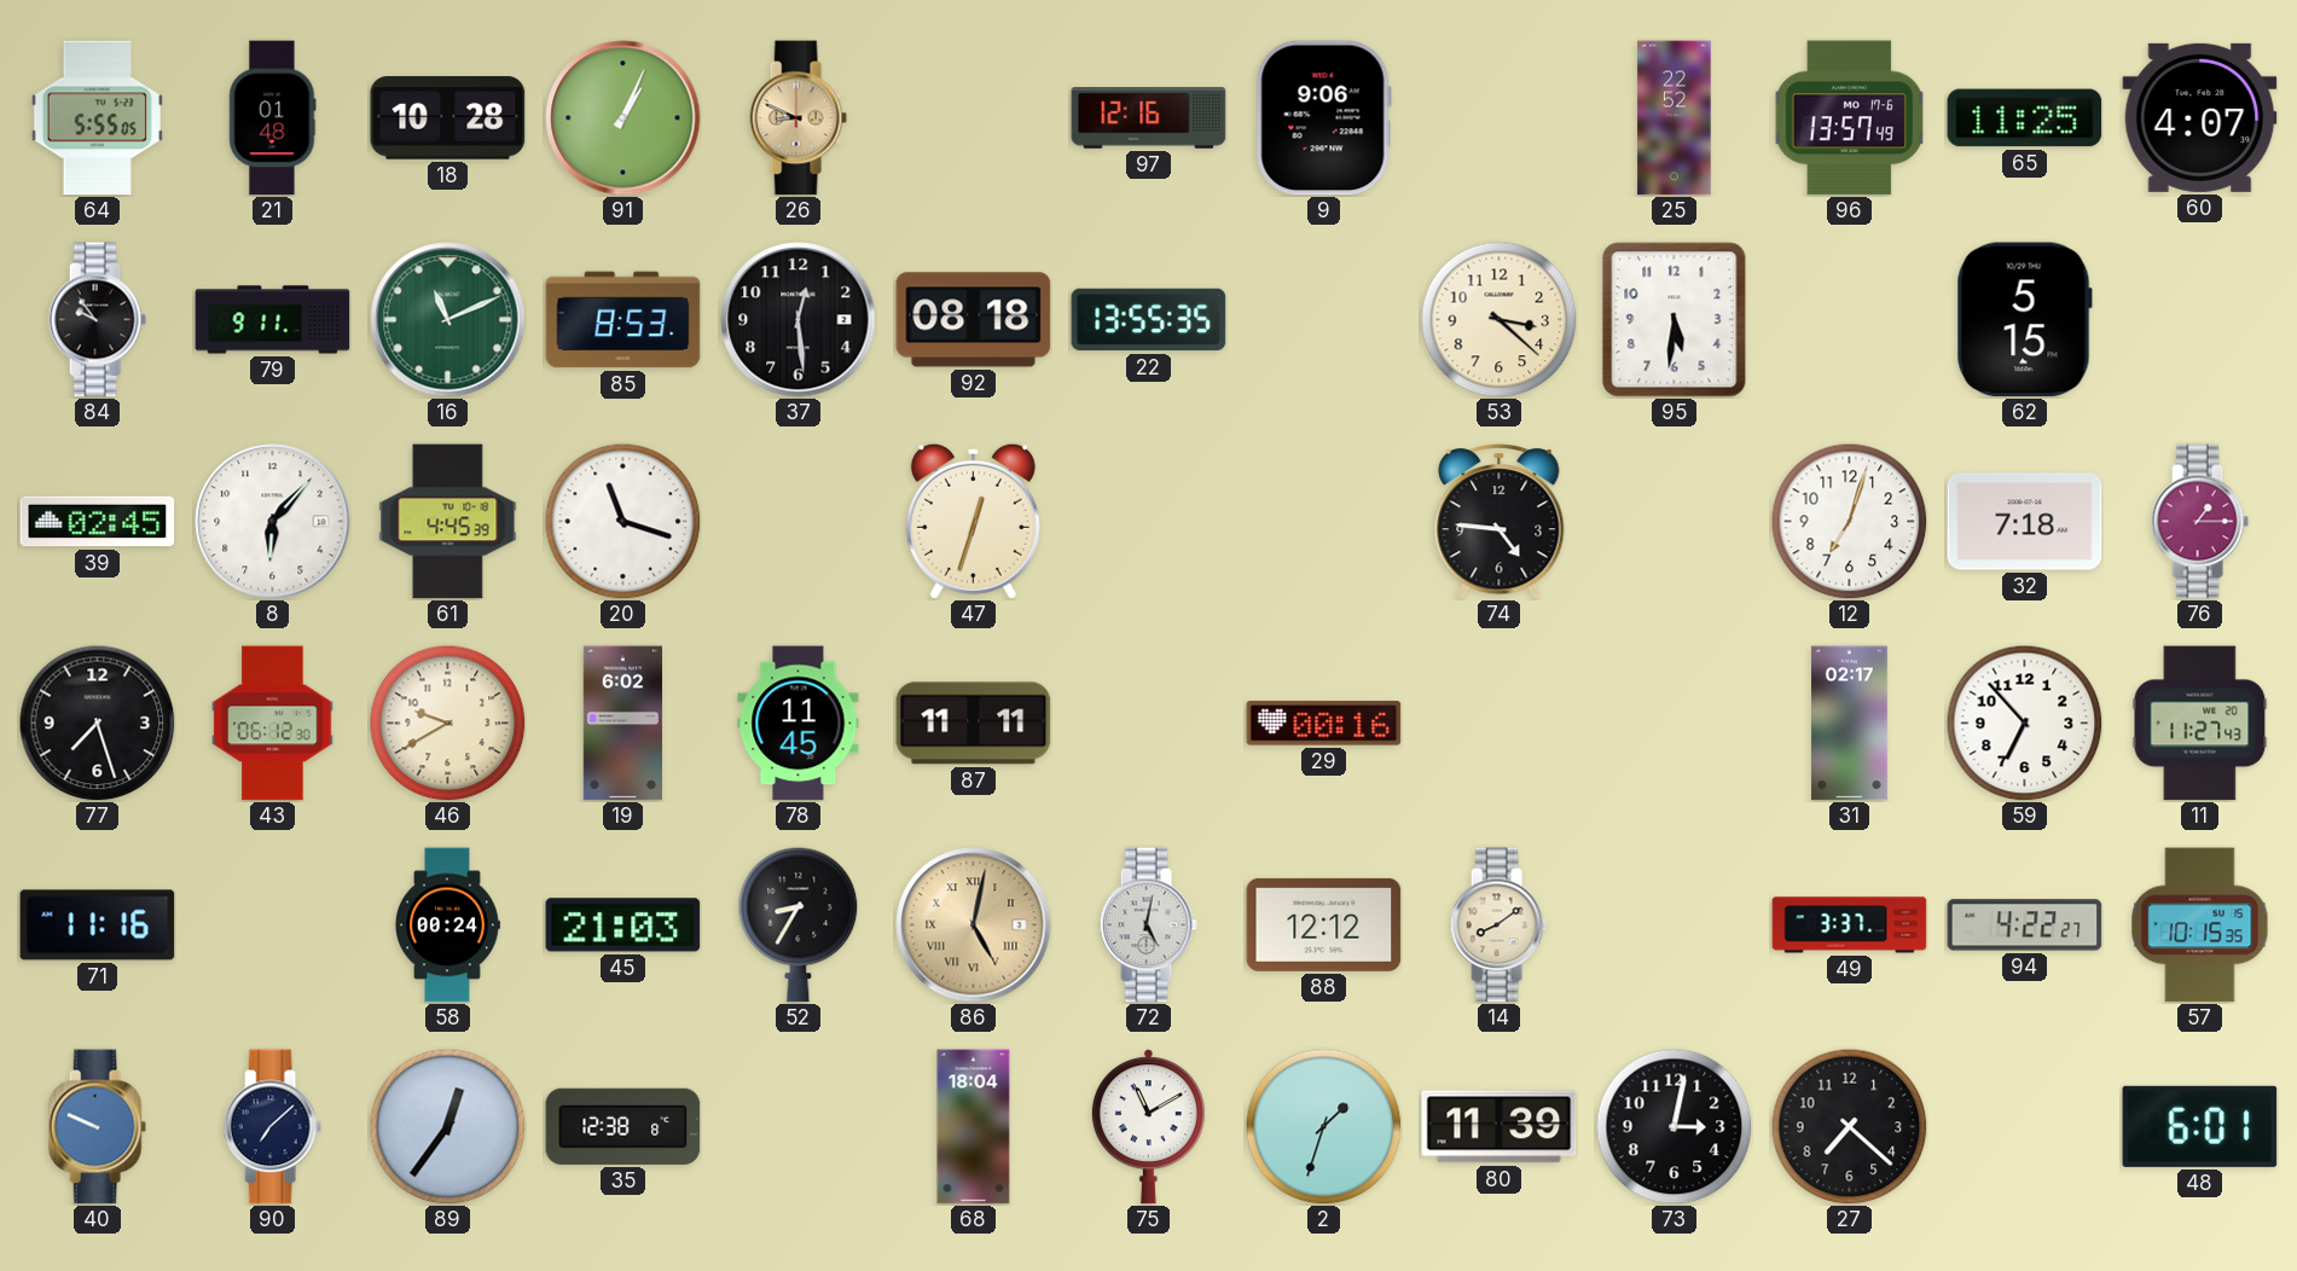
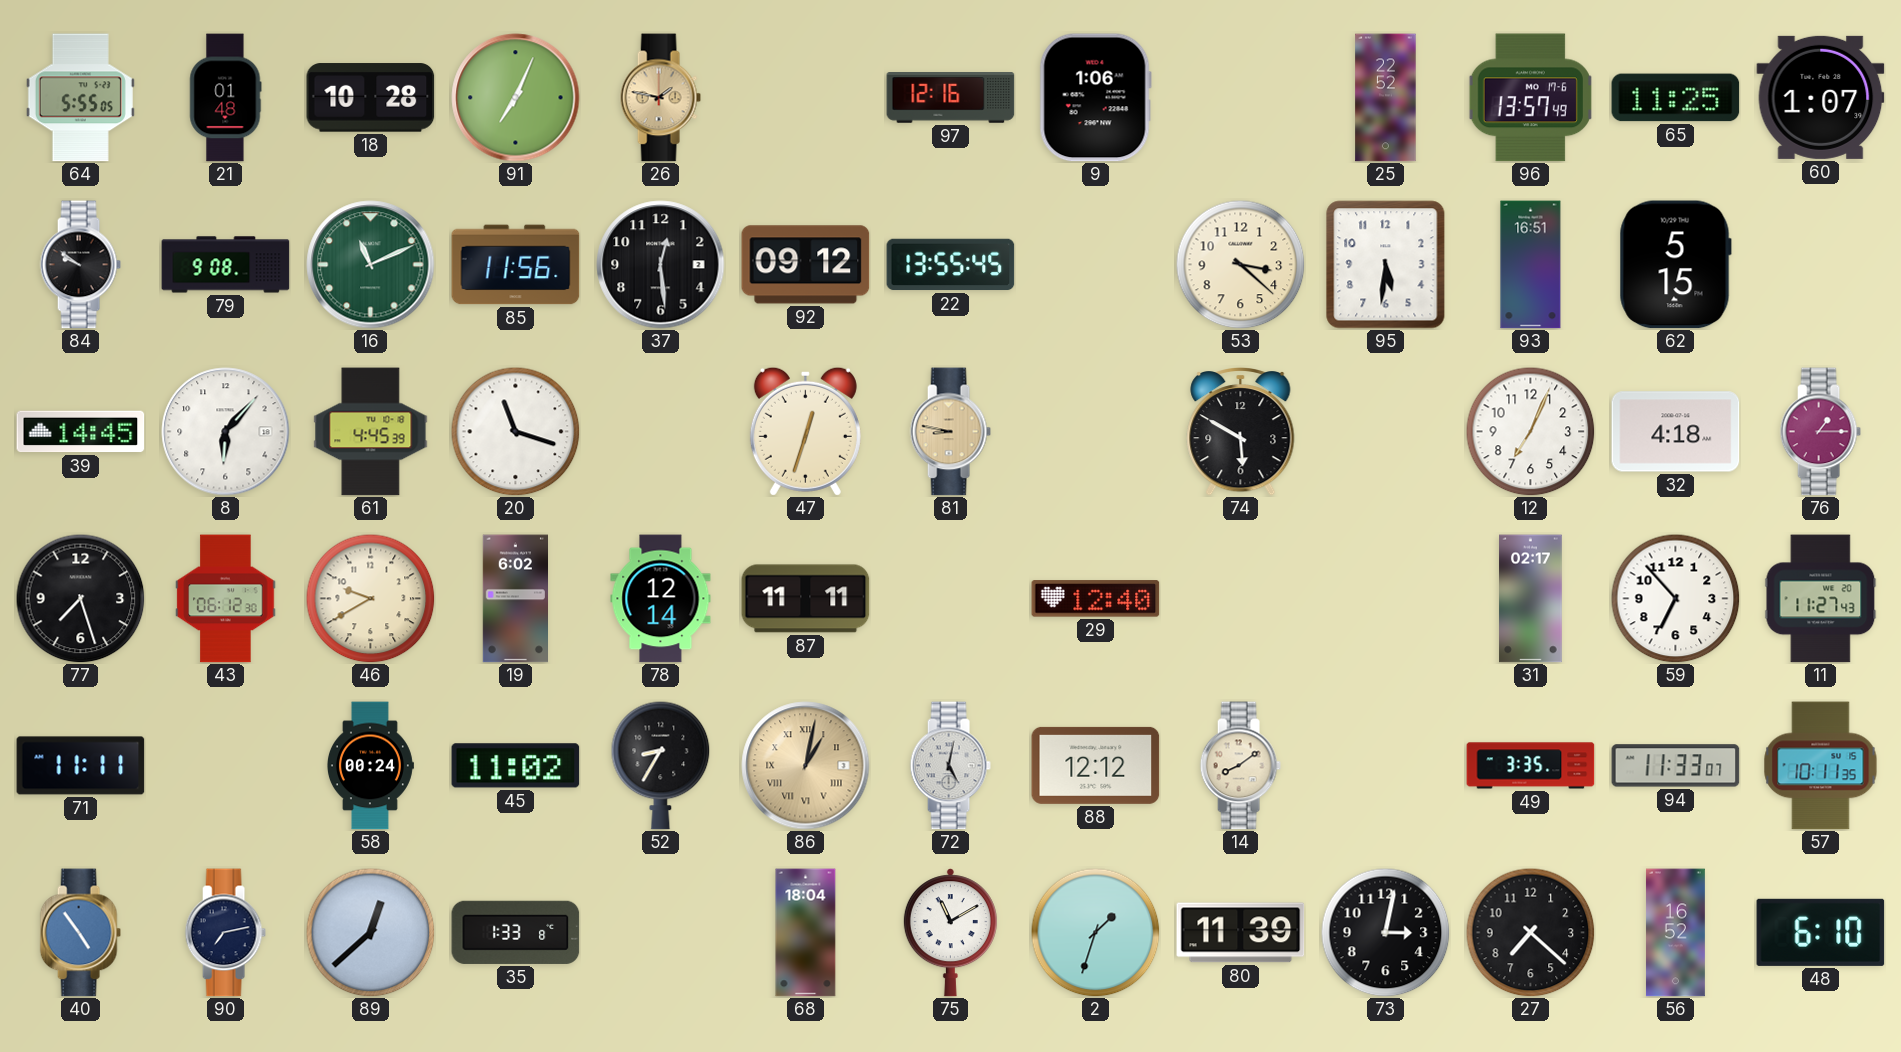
91: 1:04 -> 7:04 (516, 98)
26: 8:49 -> 1:47 (660, 98)
9: 9:06 -> 1:06 (1095, 98)
60: 4:07 -> 1:07 (1821, 97)
84: 9:54 -> 9:51 (80, 265)
79: 9:11 -> 9:08 (226, 265)
85: 8:53 -> 11:56 (516, 265)
92: 08:18 -> 09:12 (806, 265)
22: 13:55:35 -> 13:55:45 (951, 265)
93: none -> 16:51 (1531, 265)
39: 02:45 -> 14:45 (81, 432)
81: none -> 8:47 (950, 432)
74: 4:46 -> 5:50 (1241, 431)
12: 7:03 -> 7:04 (1530, 431)
32: 7:18 -> 4:18 (1676, 432)
78: 11:45 -> 12:14 (661, 599)
29: 00:16 -> 12:40 (1096, 599)
71: 11:16 -> 11:11 (81, 766)
45: 21:03 -> 11:02 (516, 766)
86: 5:02 -> 1:02 (806, 766)
49: 3:37 -> 3:35 (1531, 766)
94: 4:22 -> 11:33 (1676, 766)
57: 10:15 -> 10:11 (1821, 766)
40: 9:49 -> 4:54 (80, 933)
90: 7:08 -> 7:13 (225, 933)
89: 12:36 -> 12:38 (370, 932)
35: 12:38 -> 1:33 (516, 932)
56: none -> 16:52 (1675, 933)
48: 6:01 -> 6:10 (1821, 932)
